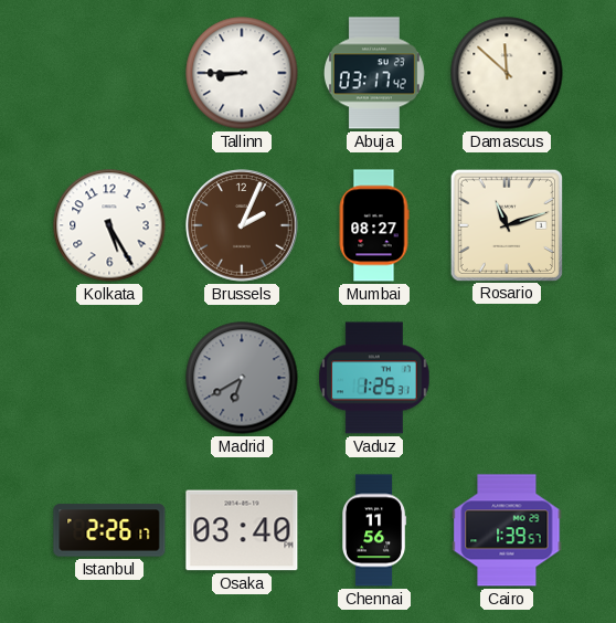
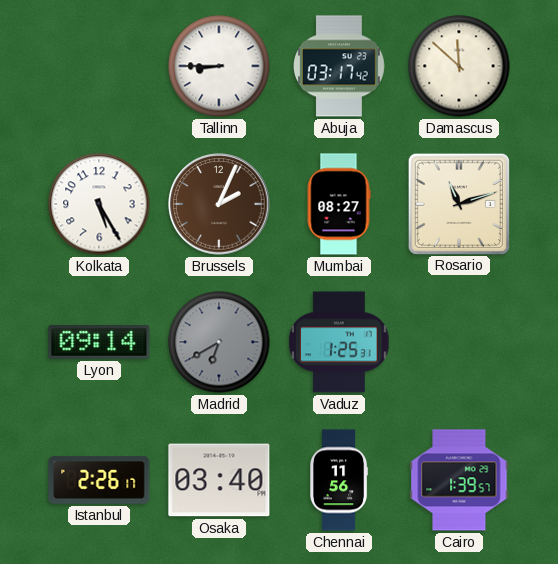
Lyon: none -> 09:14 (99, 342)
